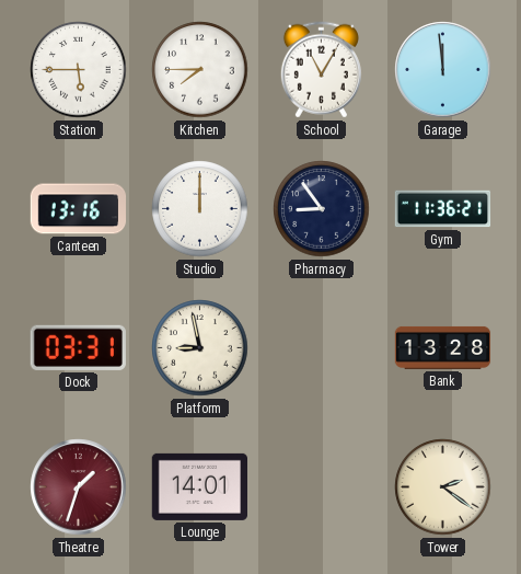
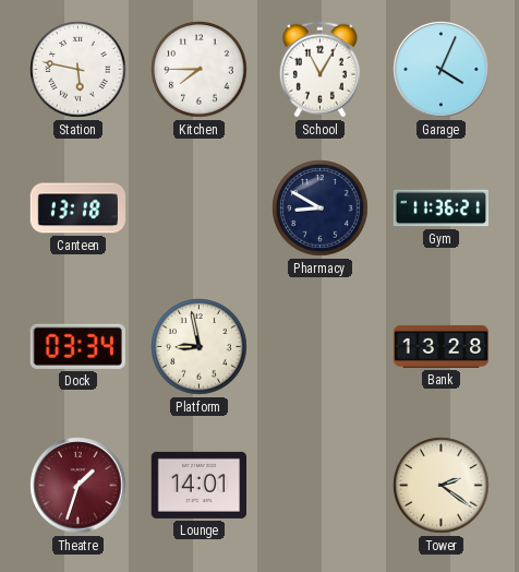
Station: 5:45 -> 5:47 (79, 70)
Garage: 11:59 -> 4:04 (442, 70)
Canteen: 13:16 -> 13:18 (79, 208)
Studio: 12:00 -> none (200, 209)
Pharmacy: 8:54 -> 8:50 (321, 208)
Dock: 03:31 -> 03:34 (77, 346)
